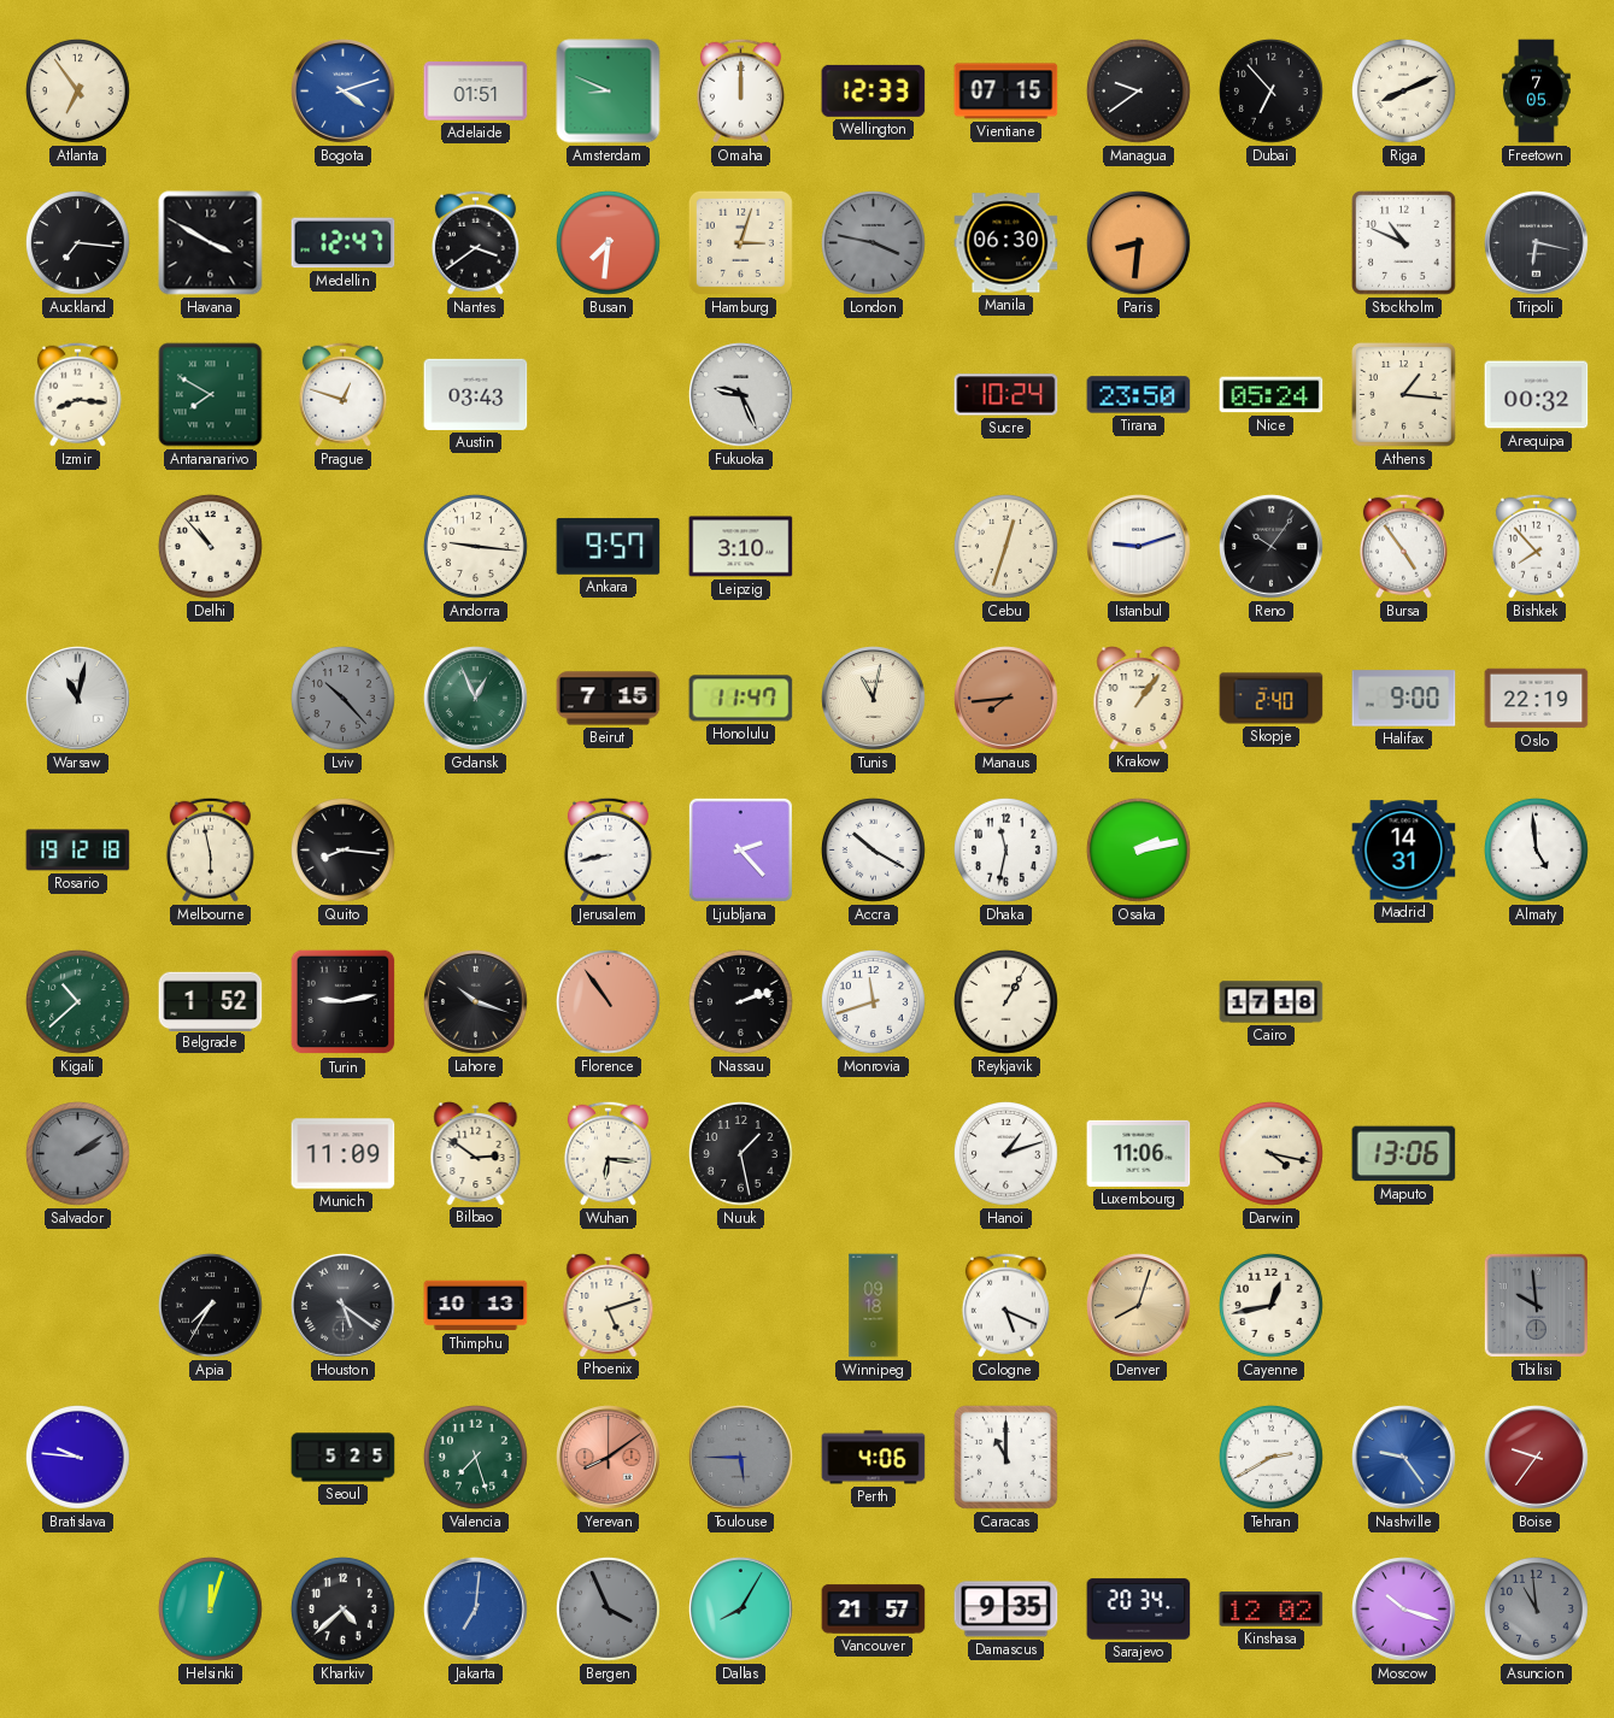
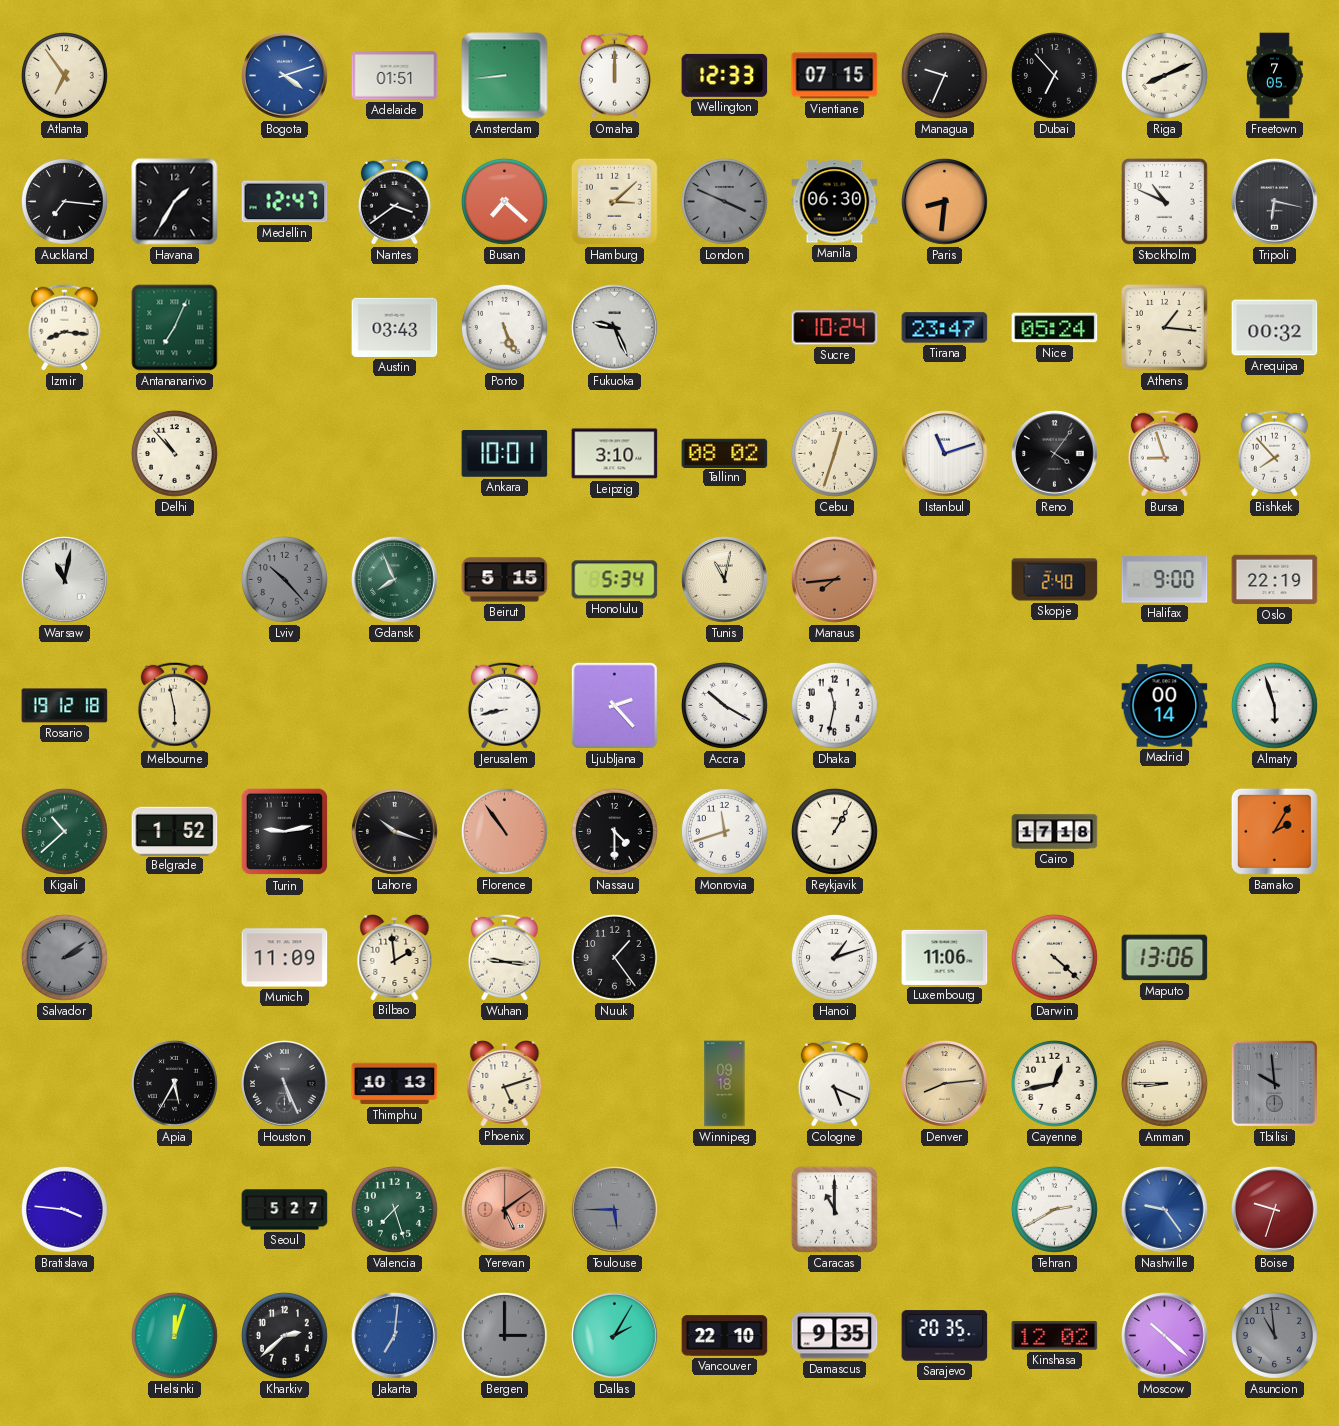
Amsterdam: 8:49 -> 8:44 (505, 76)
Managua: 9:39 -> 9:34 (944, 75)
Havana: 3:50 -> 1:35 (175, 202)
Busan: 7:31 -> 7:22 (504, 201)
Hamburg: 3:03 -> 3:08 (614, 201)
London: 3:47 -> 3:49 (724, 201)
Antananarivo: 7:50 -> 7:04 (175, 328)
Prague: 12:48 -> none (342, 394)
Porto: none -> 5:26 (504, 327)
Tirana: 23:50 -> 23:47 (945, 328)
Andorra: 9:16 -> none (475, 546)
Ankara: 9:57 -> 10:01 (505, 454)
Tallinn: none -> 08:02 (725, 453)
Istanbul: 9:12 -> 11:12 (945, 454)
Reno: 10:06 -> 4:06 (1055, 454)
Bursa: 4:54 -> 8:57 (1164, 453)
Gdansk: 12:56 -> 7:56 (395, 580)
Beirut: 7:15 -> 5:15 (505, 580)
Honolulu: 11:47 -> 5:34 (615, 580)
Krakow: 1:06 -> none (1139, 699)
Quito: 8:16 -> none (342, 849)
Osaka: 2:13 -> none (1138, 849)
Madrid: 14:31 -> 00:14 (1165, 706)
Almaty: 4:59 -> 5:57 (1274, 705)
Nassau: 2:12 -> 4:30 (614, 831)
Bamako: none -> 2:05 (1274, 831)
Bilbao: 2:51 -> 1:59 (395, 958)
Wuhan: 6:16 -> 9:16 (504, 957)
Nuuk: 1:28 -> 1:24 (614, 957)
Darwin: 4:17 -> 4:22 (1054, 957)
Apia: 7:35 -> 5:35 (174, 1083)
Houston: 5:21 -> 5:26 (285, 1084)
Denver: 8:03 -> 8:14 (945, 1084)
Amman: none -> 8:45 (1164, 1083)
Bratislava: 9:46 -> 3:46 (64, 1209)
Seoul: 5:25 -> 5:27 (285, 1210)
Yerevan: 8:09 -> 5:09 (505, 1210)
Perth: 4:06 -> none (874, 1458)
Boise: 9:36 -> 9:33 (1275, 1210)
Kharkiv: 4:38 -> 2:38 (284, 1335)
Bergen: 3:56 -> 3:00 (504, 1335)
Dallas: 8:05 -> 2:05 (615, 1336)
Vancouver: 21:57 -> 22:10 (725, 1336)
Sarajevo: 20:34 -> 20:35 (945, 1336)
Moscow: 10:18 -> 10:22 (1165, 1336)
